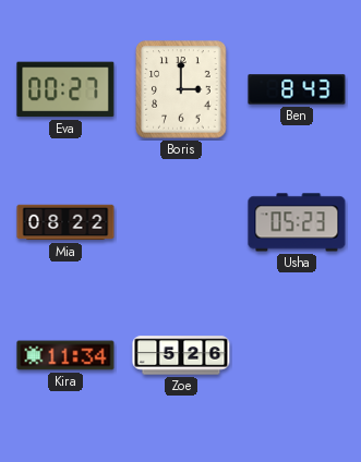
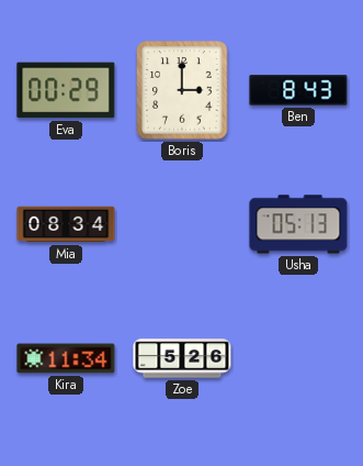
Eva: 00:27 -> 00:29 (66, 90)
Mia: 08:22 -> 08:34 (66, 224)
Usha: 05:23 -> 05:13 (298, 224)
